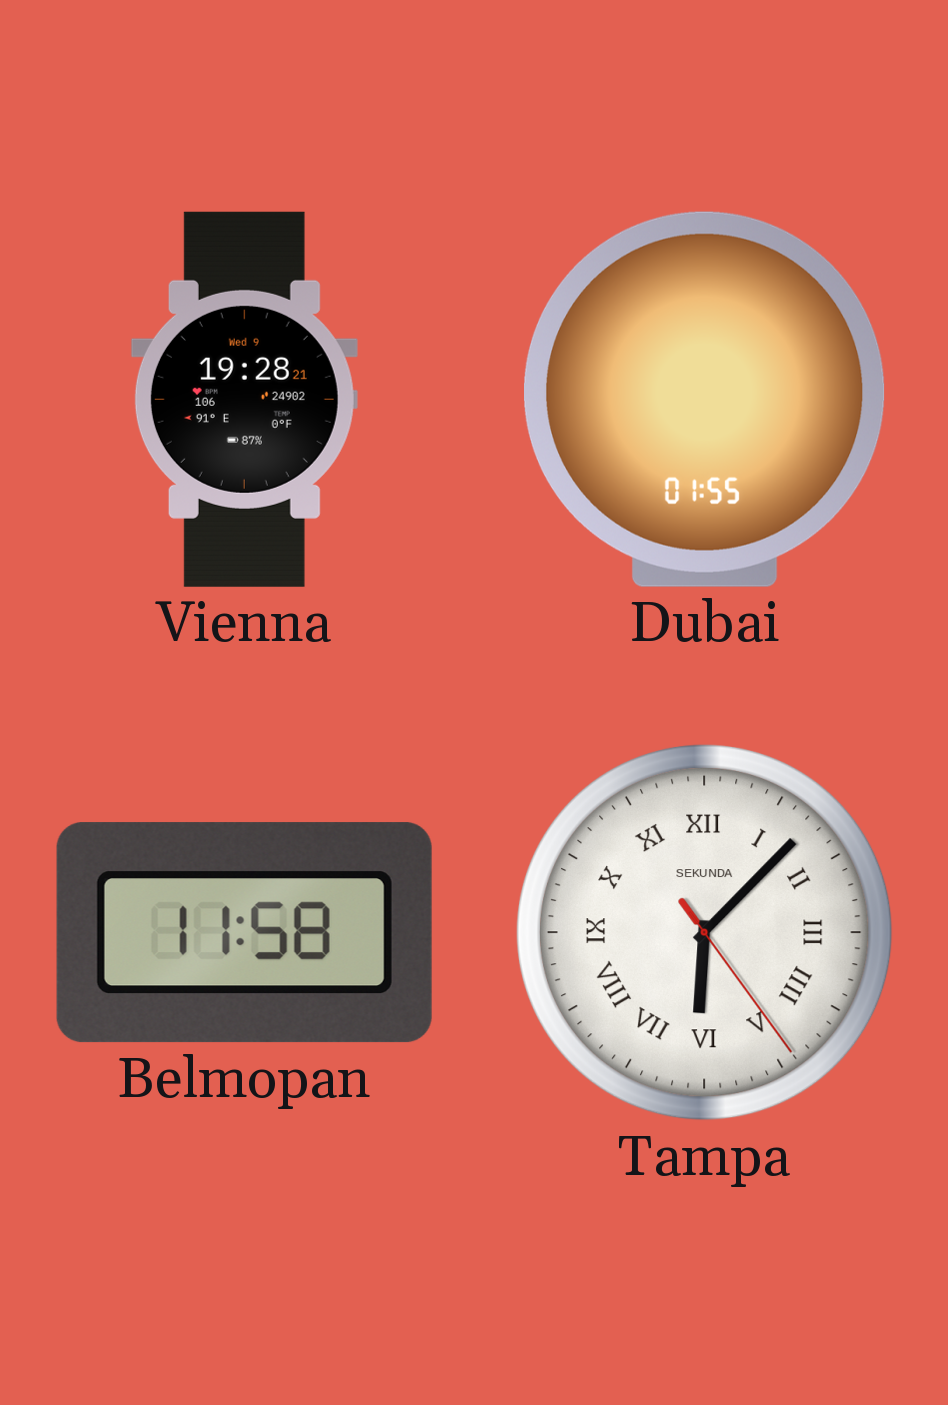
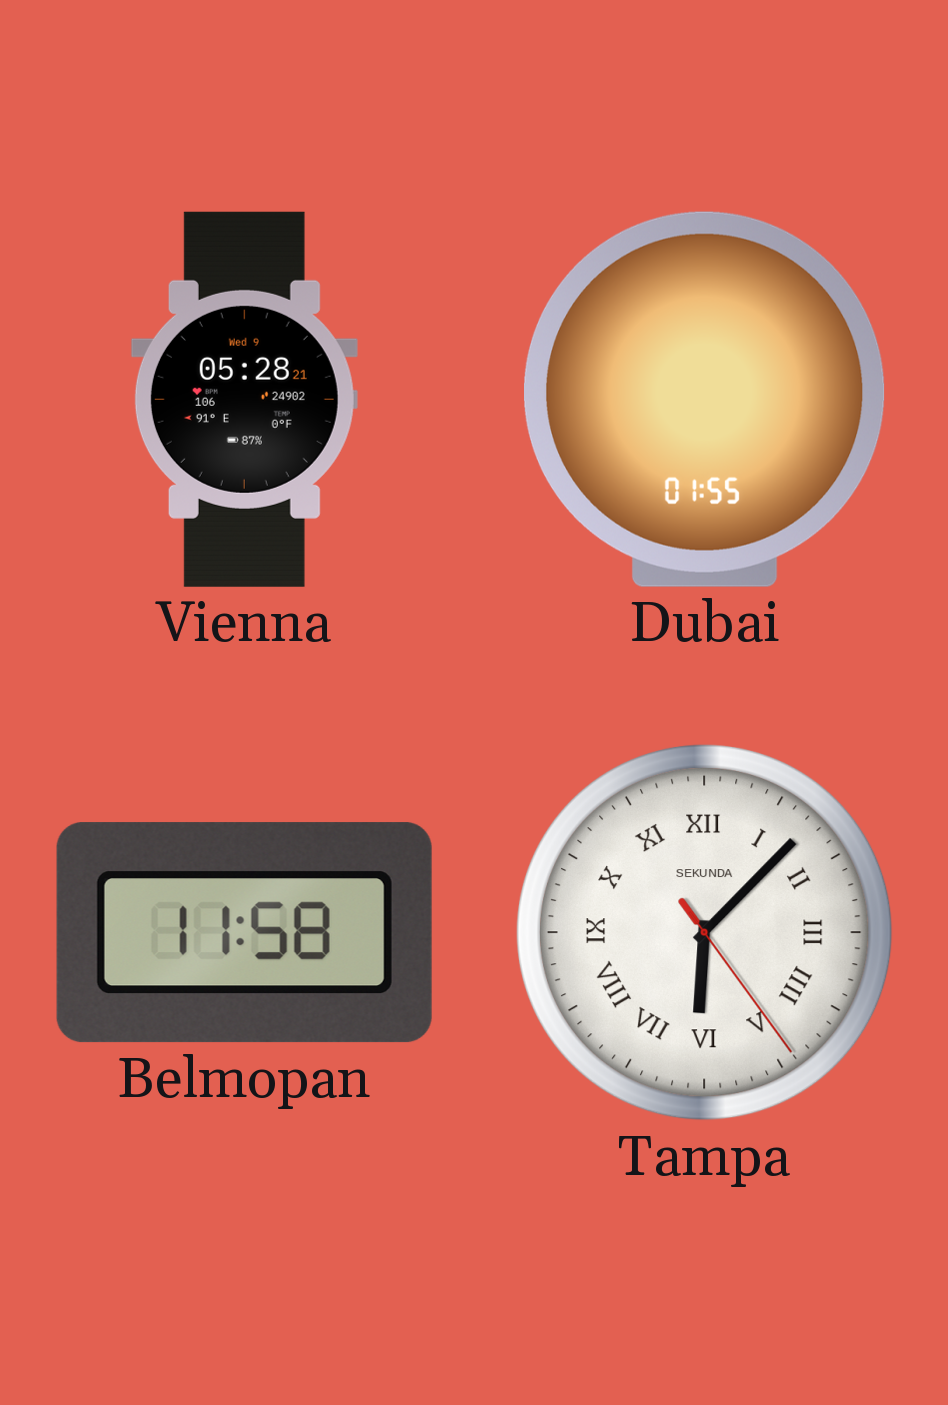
Vienna: 19:28 -> 05:28 (244, 399)
